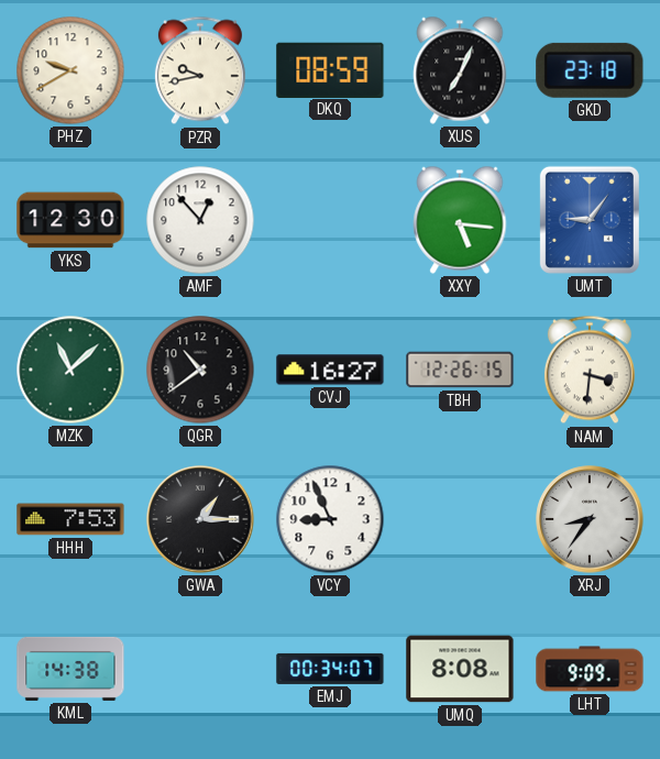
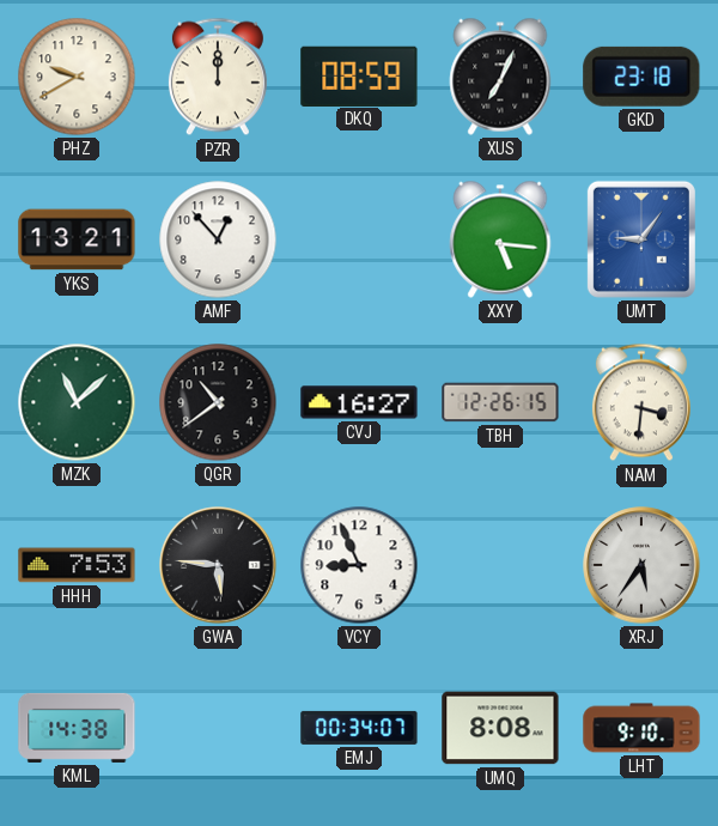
PZR: 9:43 -> 12:00 (218, 77)
YKS: 12:30 -> 13:21 (77, 239)
GWA: 1:15 -> 5:46 (218, 565)
XRJ: 8:36 -> 5:36 (641, 565)
LHT: 9:09 -> 9:10 (641, 728)
